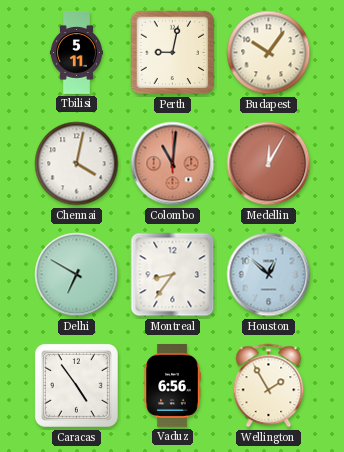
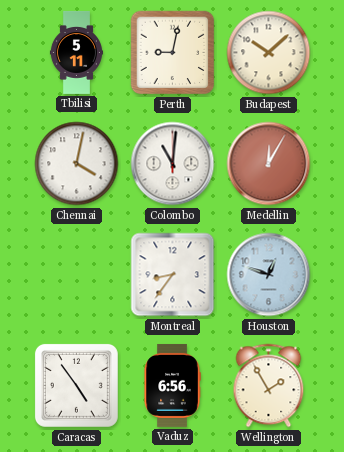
Budapest: 10:06 -> 10:08 (269, 53)
Colombo dial: salmon -> white (173, 164)
Delhi: 6:50 -> none (77, 275)
Houston: 12:52 -> 12:48 (269, 275)
